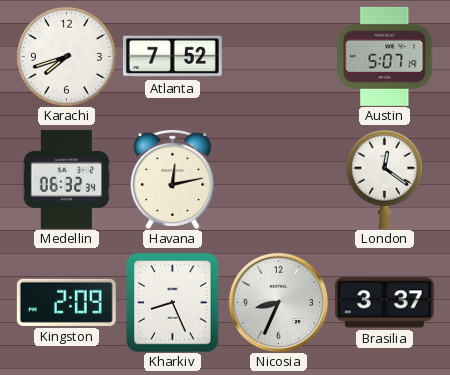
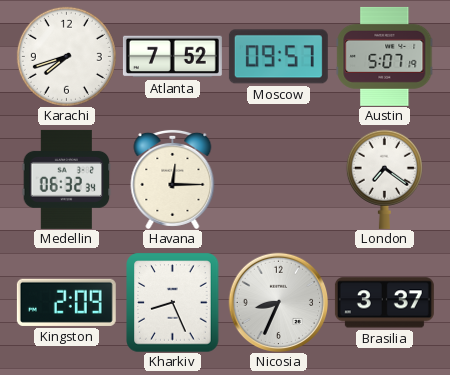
Moscow: none -> 09:57 (278, 57)
Havana: 12:13 -> 12:15 (173, 179)
London: 12:21 -> 7:21 (384, 179)
